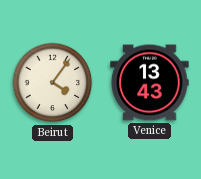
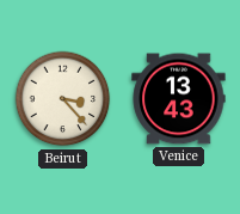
Beirut: 4:06 -> 3:23 (63, 99)
